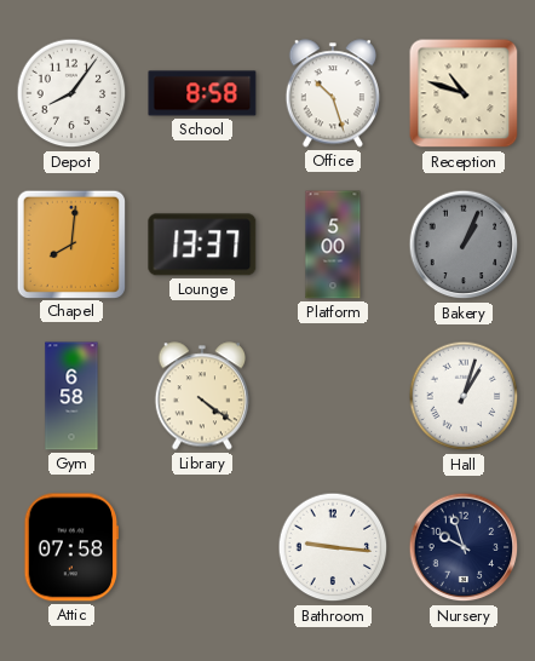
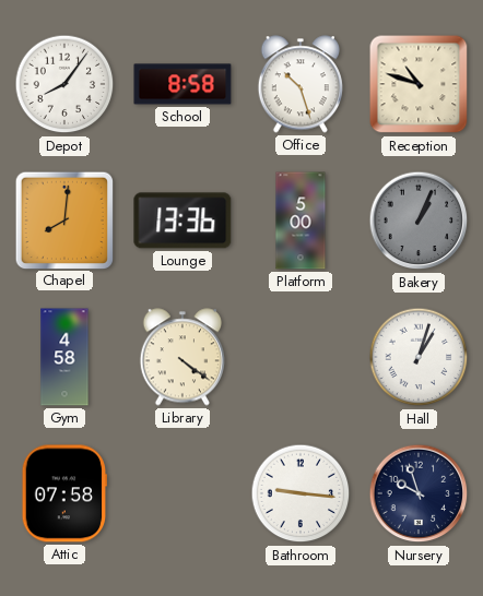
Lounge: 13:37 -> 13:36 (182, 220)
Gym: 6:58 -> 4:58 (64, 357)
